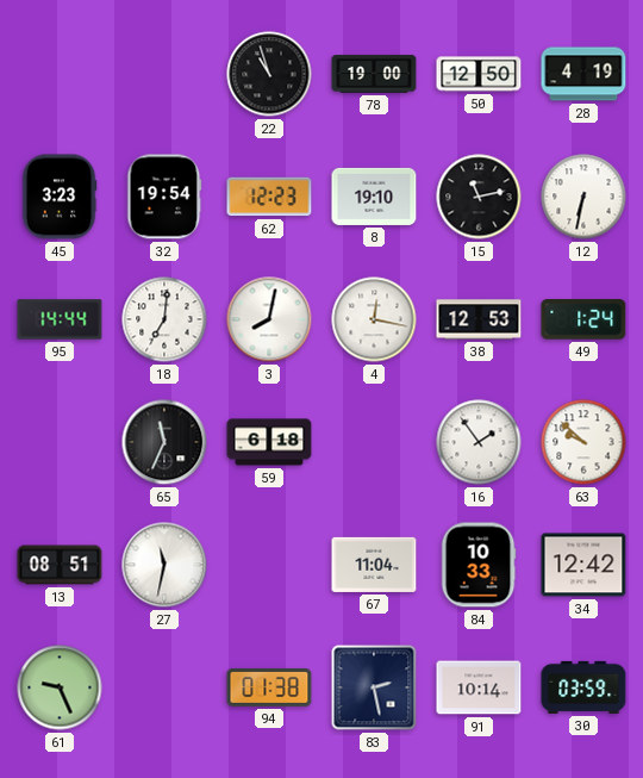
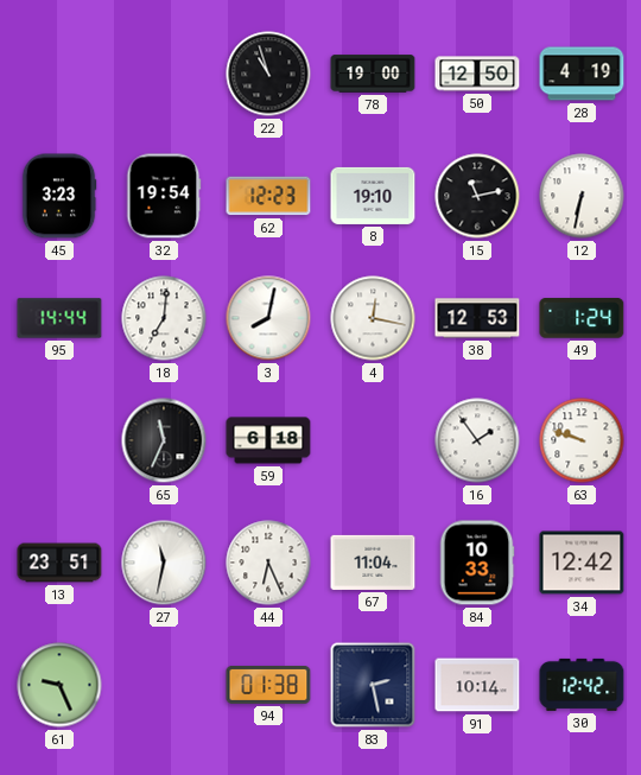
63: 9:52 -> 9:48 (582, 440)
13: 08:51 -> 23:51 (59, 563)
44: none -> 6:26 (268, 563)
30: 03:59 -> 12:42 (582, 685)
